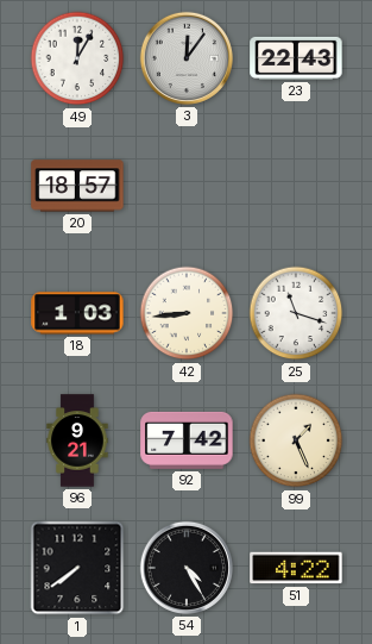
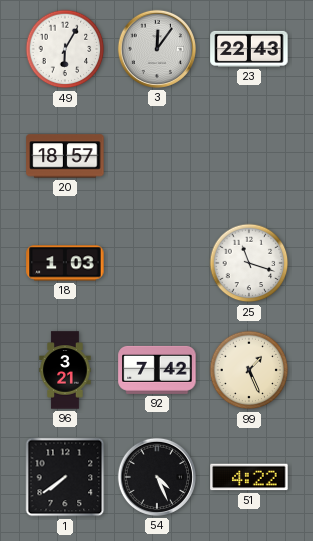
49: 12:05 -> 6:05 (65, 49)
42: 8:44 -> none (187, 313)
96: 9:21 -> 3:21 (65, 370)
54: 4:25 -> 4:26 (157, 477)
